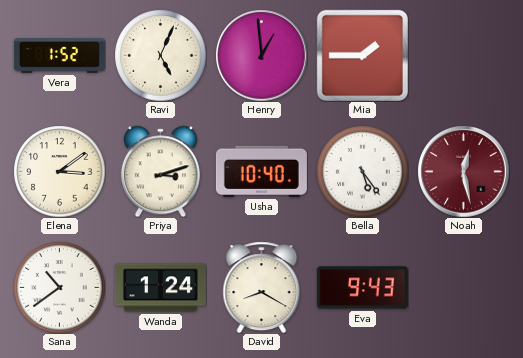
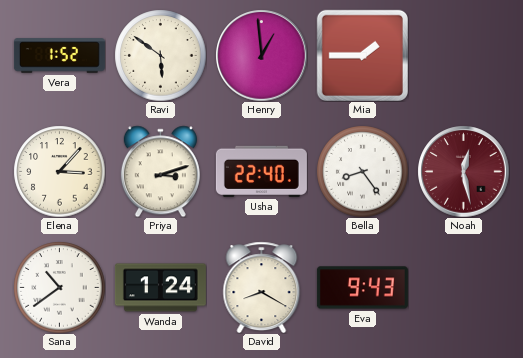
Ravi: 5:04 -> 5:51 (160, 55)
Elena: 3:09 -> 3:07 (59, 171)
Usha: 10:40 -> 22:40 (261, 171)
Bella: 5:24 -> 8:24 (362, 171)
